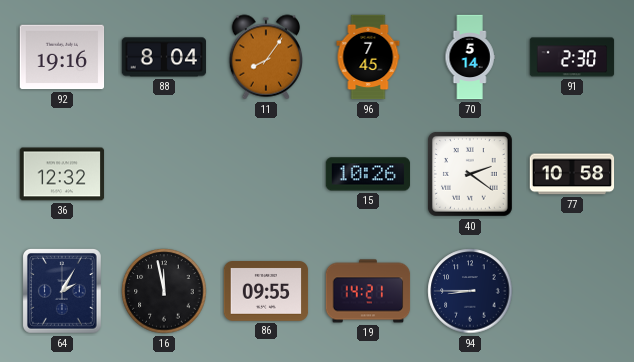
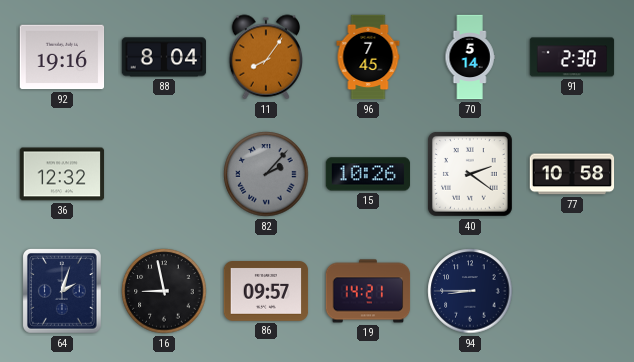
82: none -> 2:07 (266, 174)
64: 2:05 -> 2:03 (63, 292)
16: 11:58 -> 8:58 (164, 291)
86: 09:55 -> 09:57 (266, 292)
